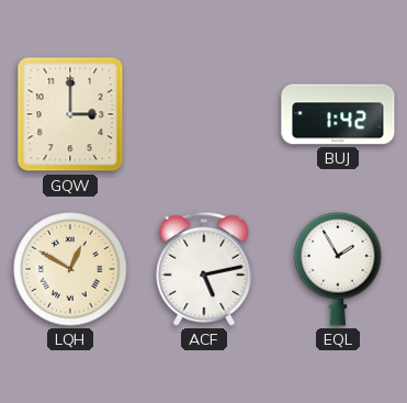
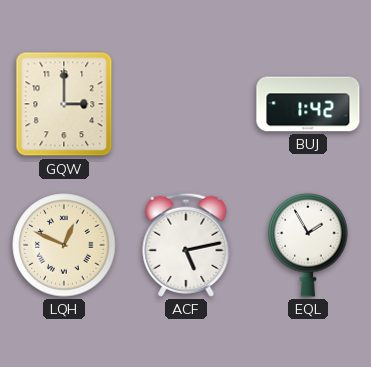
LQH: 12:50 -> 12:49 (64, 245)
